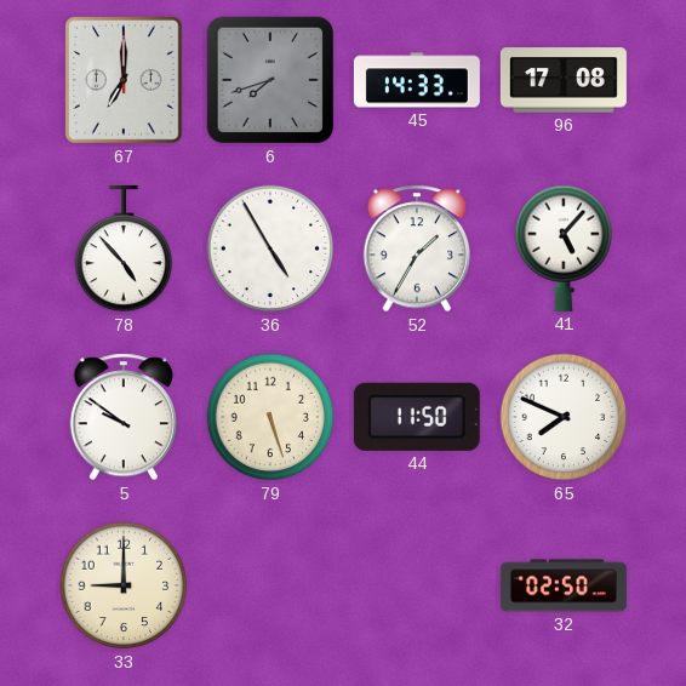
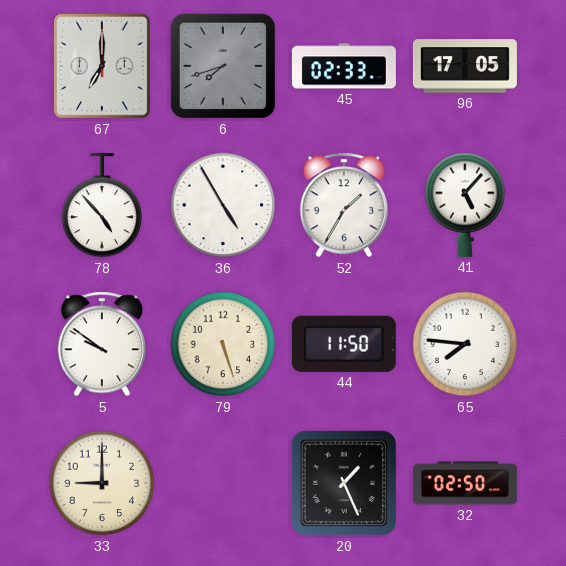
45: 14:33 -> 02:33 (344, 66)
96: 17:08 -> 17:05 (465, 66)
65: 7:49 -> 7:46 (465, 344)
20: none -> 1:26 (344, 483)
